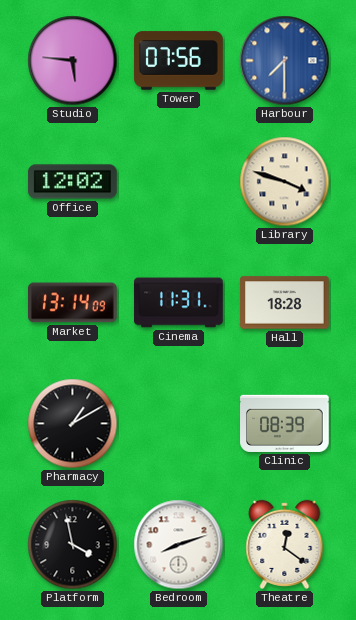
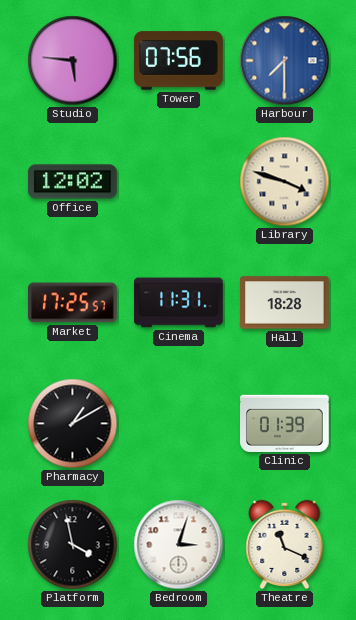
Market: 13:14 -> 17:25 (73, 303)
Clinic: 08:39 -> 01:39 (285, 423)
Bedroom: 8:12 -> 3:03 (179, 545)
Theatre: 12:21 -> 11:19 (285, 544)
